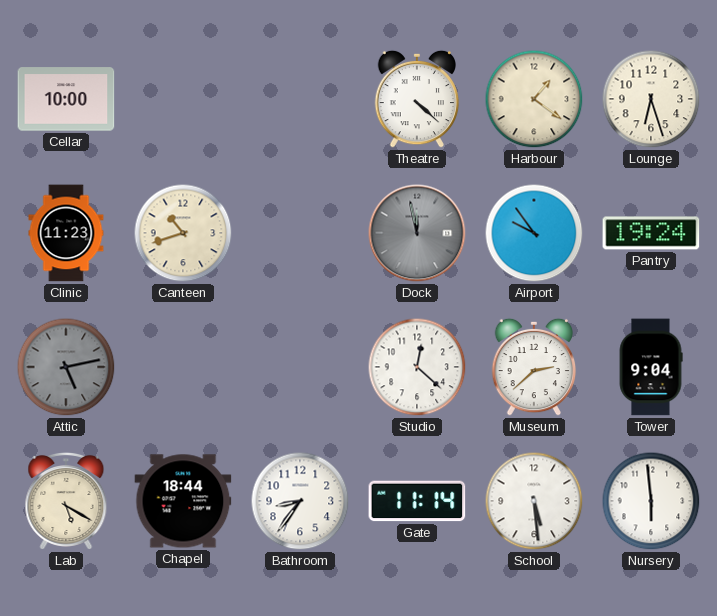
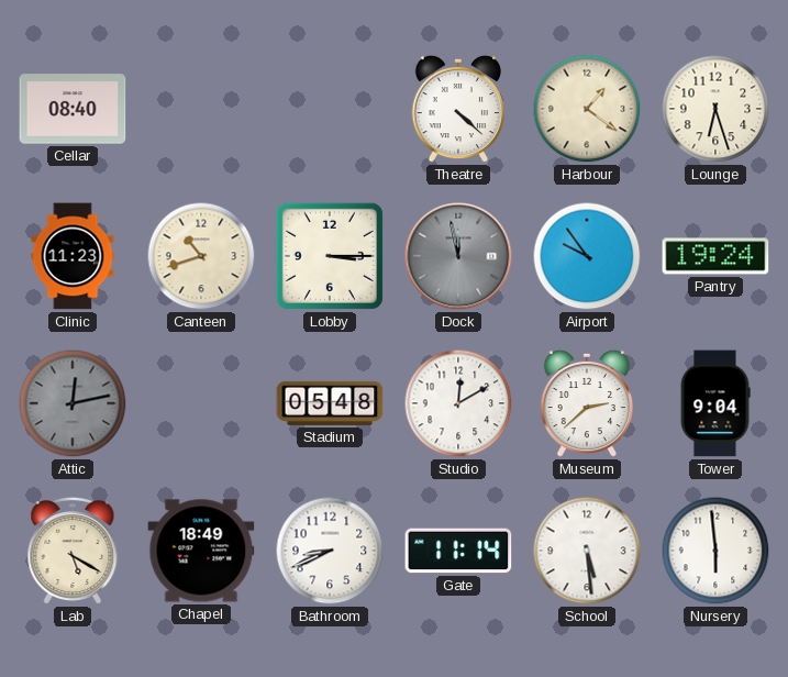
Cellar: 10:00 -> 08:40 (73, 109)
Lobby: none -> 3:15 (330, 256)
Attic: 5:13 -> 12:13 (73, 403)
Stadium: none -> 05:48 (330, 403)
Studio: 12:22 -> 12:10 (458, 403)
Chapel: 18:44 -> 18:49 (201, 551)
Bathroom: 8:36 -> 8:41 (330, 551)
